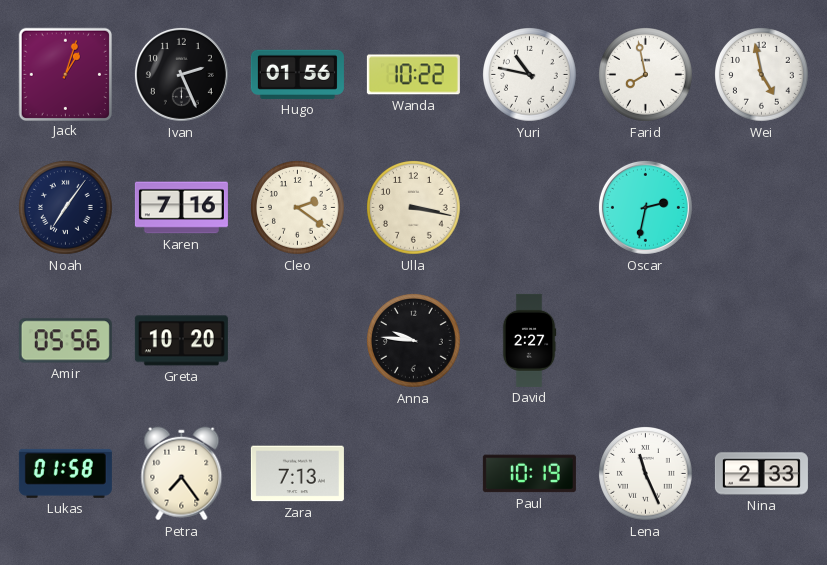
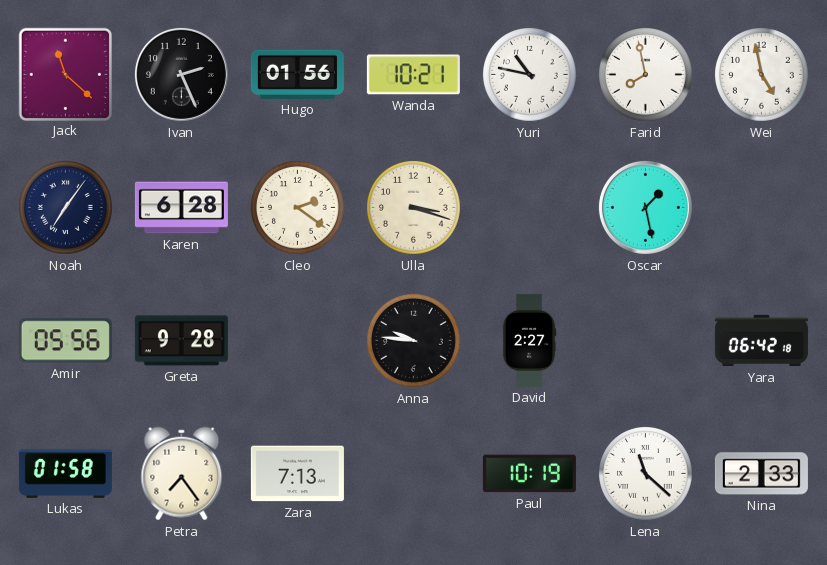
Jack: 1:03 -> 11:22 (65, 74)
Wanda: 10:22 -> 10:21 (413, 75)
Karen: 7:16 -> 6:28 (181, 208)
Ulla: 3:17 -> 3:18 (414, 208)
Oscar: 2:32 -> 1:28 (645, 207)
Greta: 10:20 -> 9:28 (181, 341)
Yara: none -> 06:42 (761, 341)
Lena: 11:26 -> 11:22 (646, 474)
